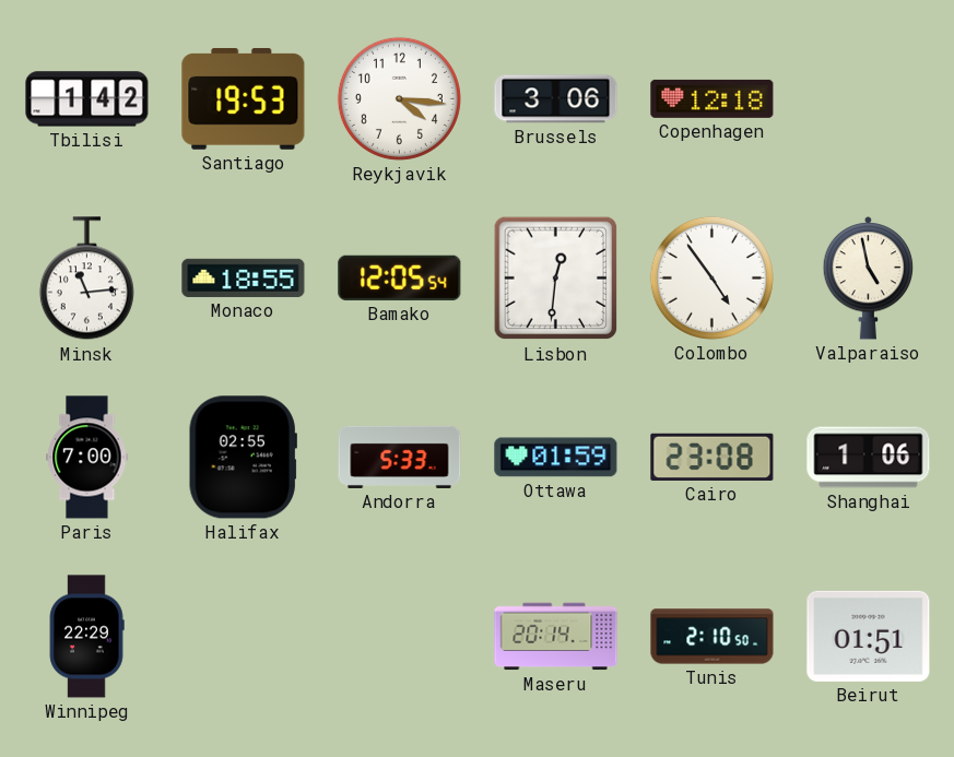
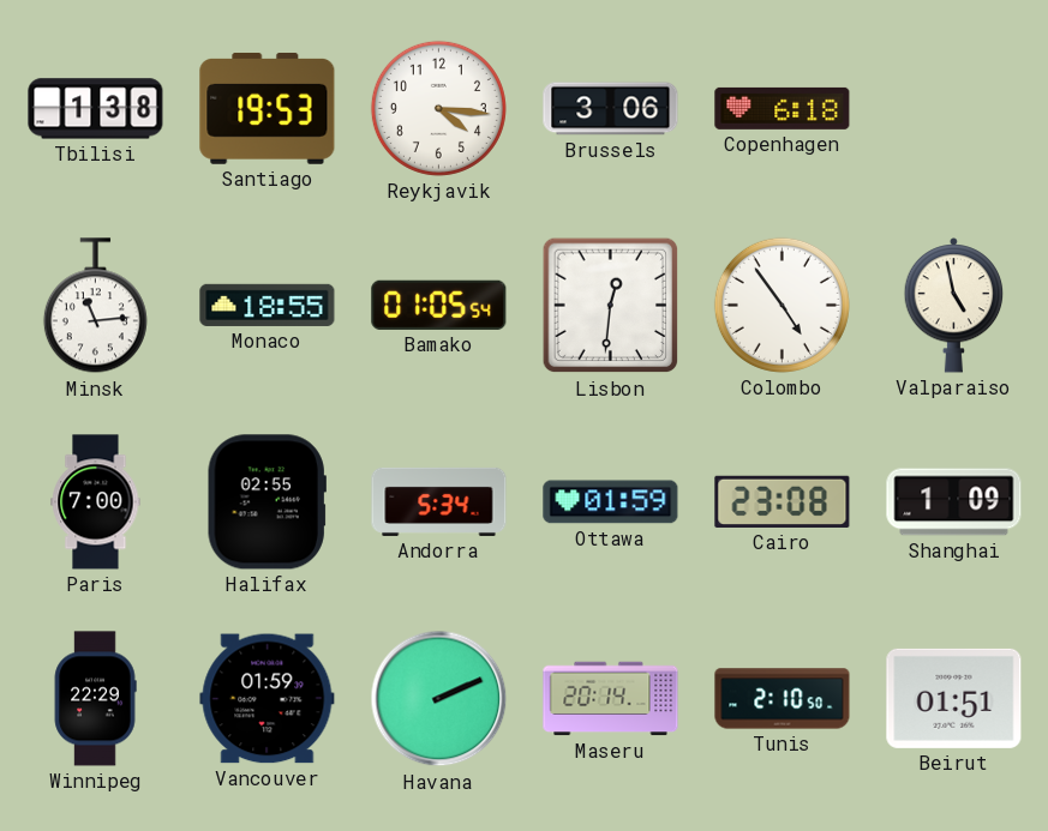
Tbilisi: 1:42 -> 1:38 (96, 109)
Copenhagen: 12:18 -> 6:18 (783, 108)
Bamako: 12:05 -> 01:05 (439, 305)
Andorra: 5:33 -> 5:34 (439, 501)
Shanghai: 1:06 -> 1:09 (954, 502)
Vancouver: none -> 01:59 (268, 699)
Havana: none -> 2:11 (439, 699)
